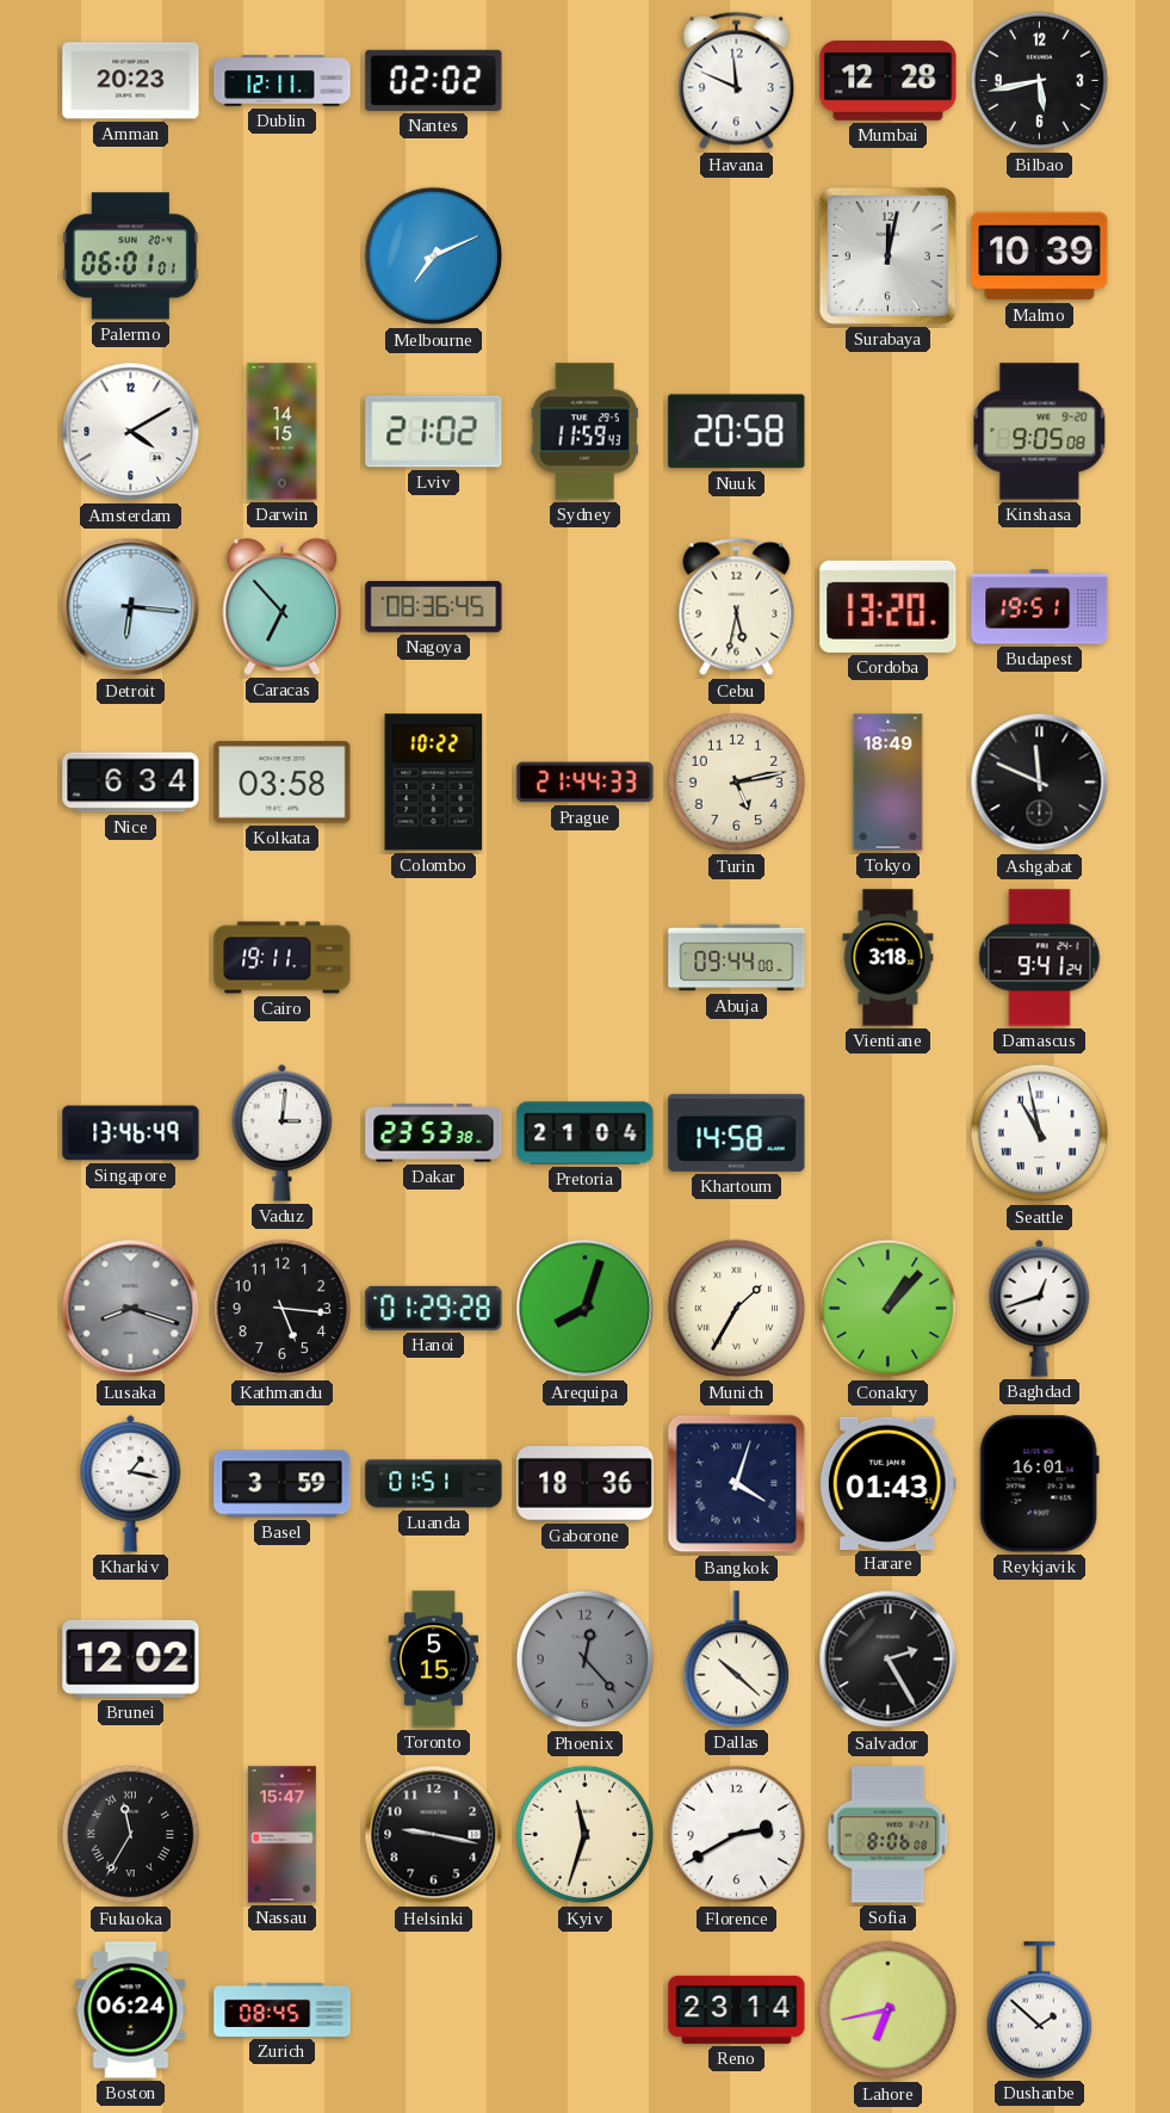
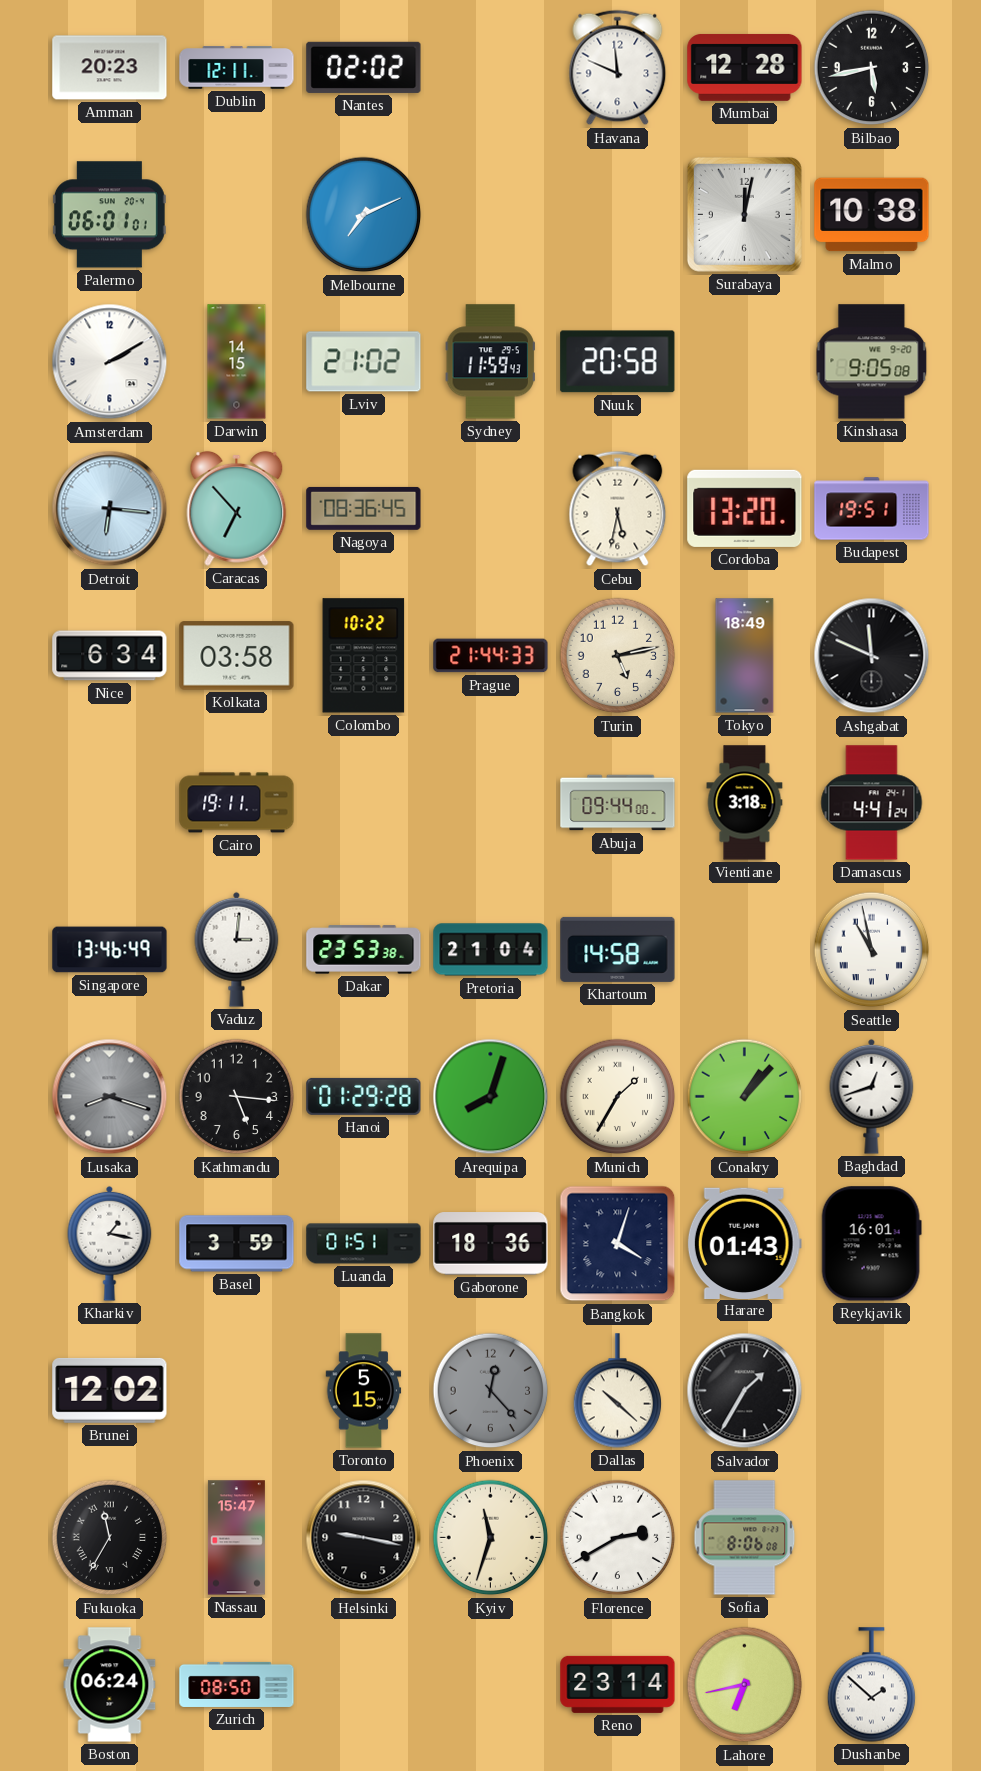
Malmo: 10:39 -> 10:38 (872, 215)
Amsterdam: 4:10 -> 2:10 (110, 362)
Damascus: 9:41 -> 4:41 (872, 803)
Salvador: 2:25 -> 1:35 (745, 1391)
Zurich: 08:45 -> 08:50 (237, 1684)
